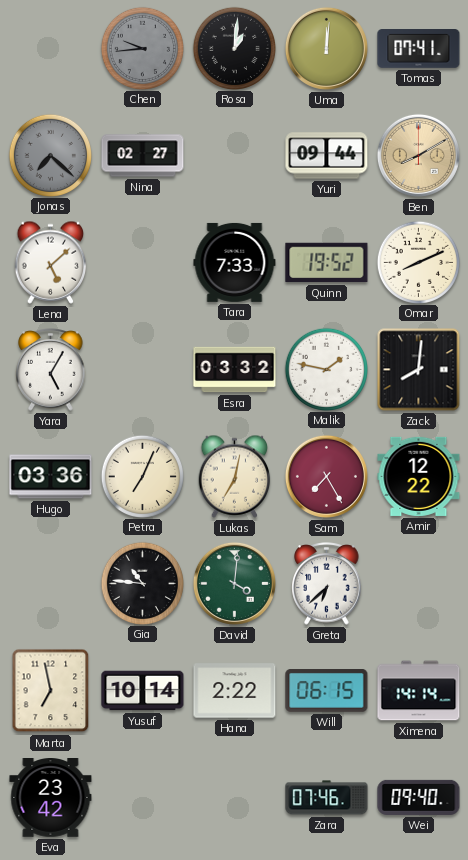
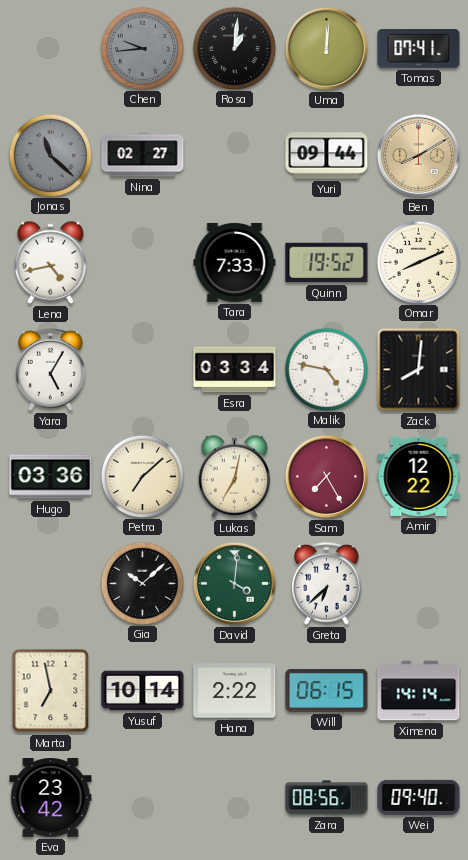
Jonas: 7:22 -> 11:22 (50, 155)
Lena: 5:08 -> 4:43 (51, 262)
Esra: 03:32 -> 03:34 (235, 370)
Malik: 1:47 -> 4:47 (326, 369)
Petra: 7:04 -> 7:08 (142, 476)
Gia: 10:46 -> 10:08 (142, 583)
Zara: 07:46 -> 08:56 (327, 798)
